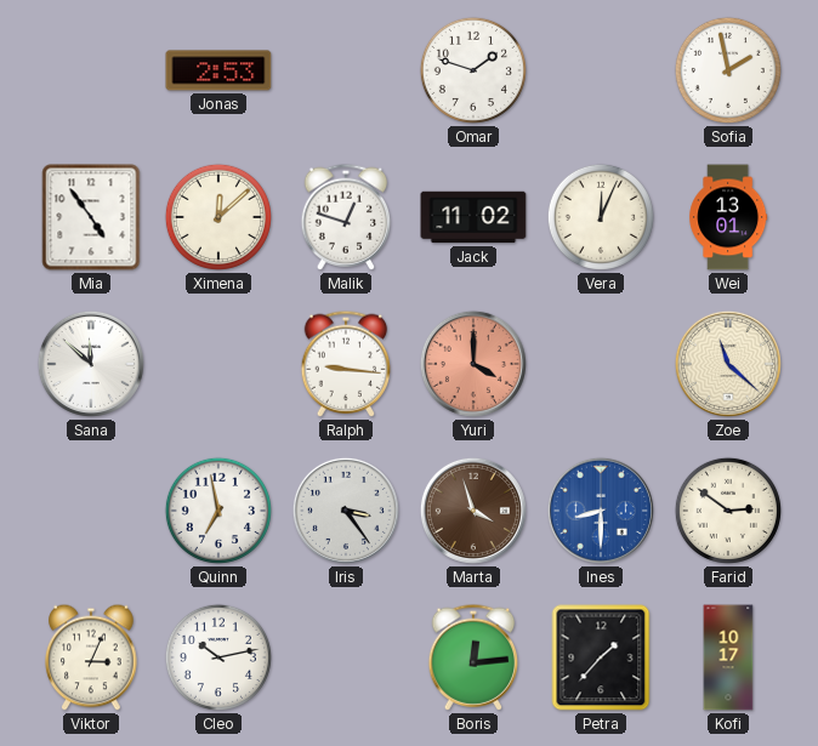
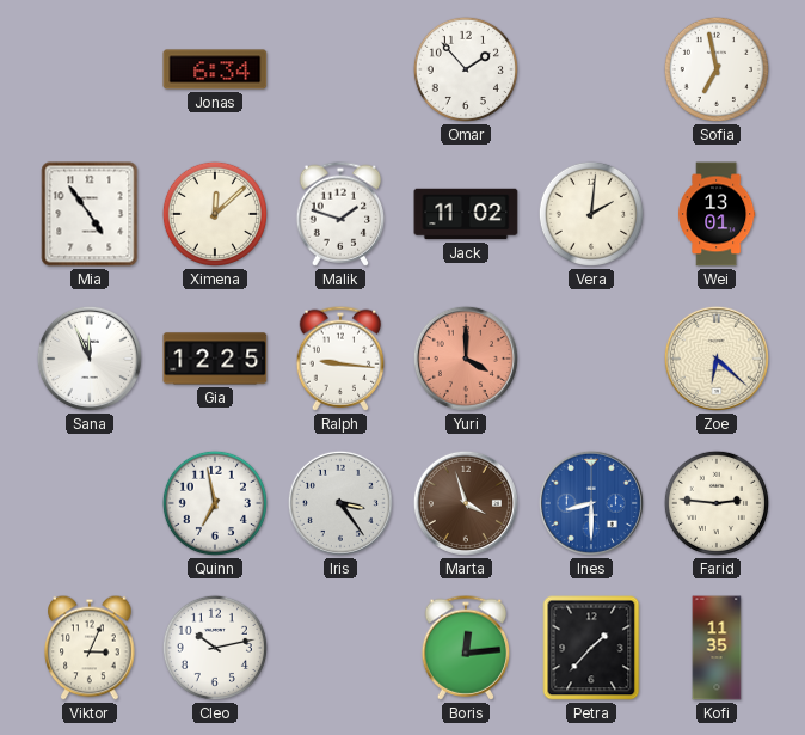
Jonas: 2:53 -> 6:34 (215, 69)
Omar: 1:48 -> 1:53 (466, 69)
Sofia: 1:58 -> 6:58 (717, 69)
Malik: 12:48 -> 1:48 (340, 214)
Vera: 12:04 -> 2:01 (591, 214)
Sana: 11:52 -> 11:56 (90, 359)
Gia: none -> 12:25 (215, 359)
Zoe: 11:22 -> 6:22 (717, 359)
Farid: 2:51 -> 2:46 (717, 503)
Kofi: 10:17 -> 11:35 (717, 648)
